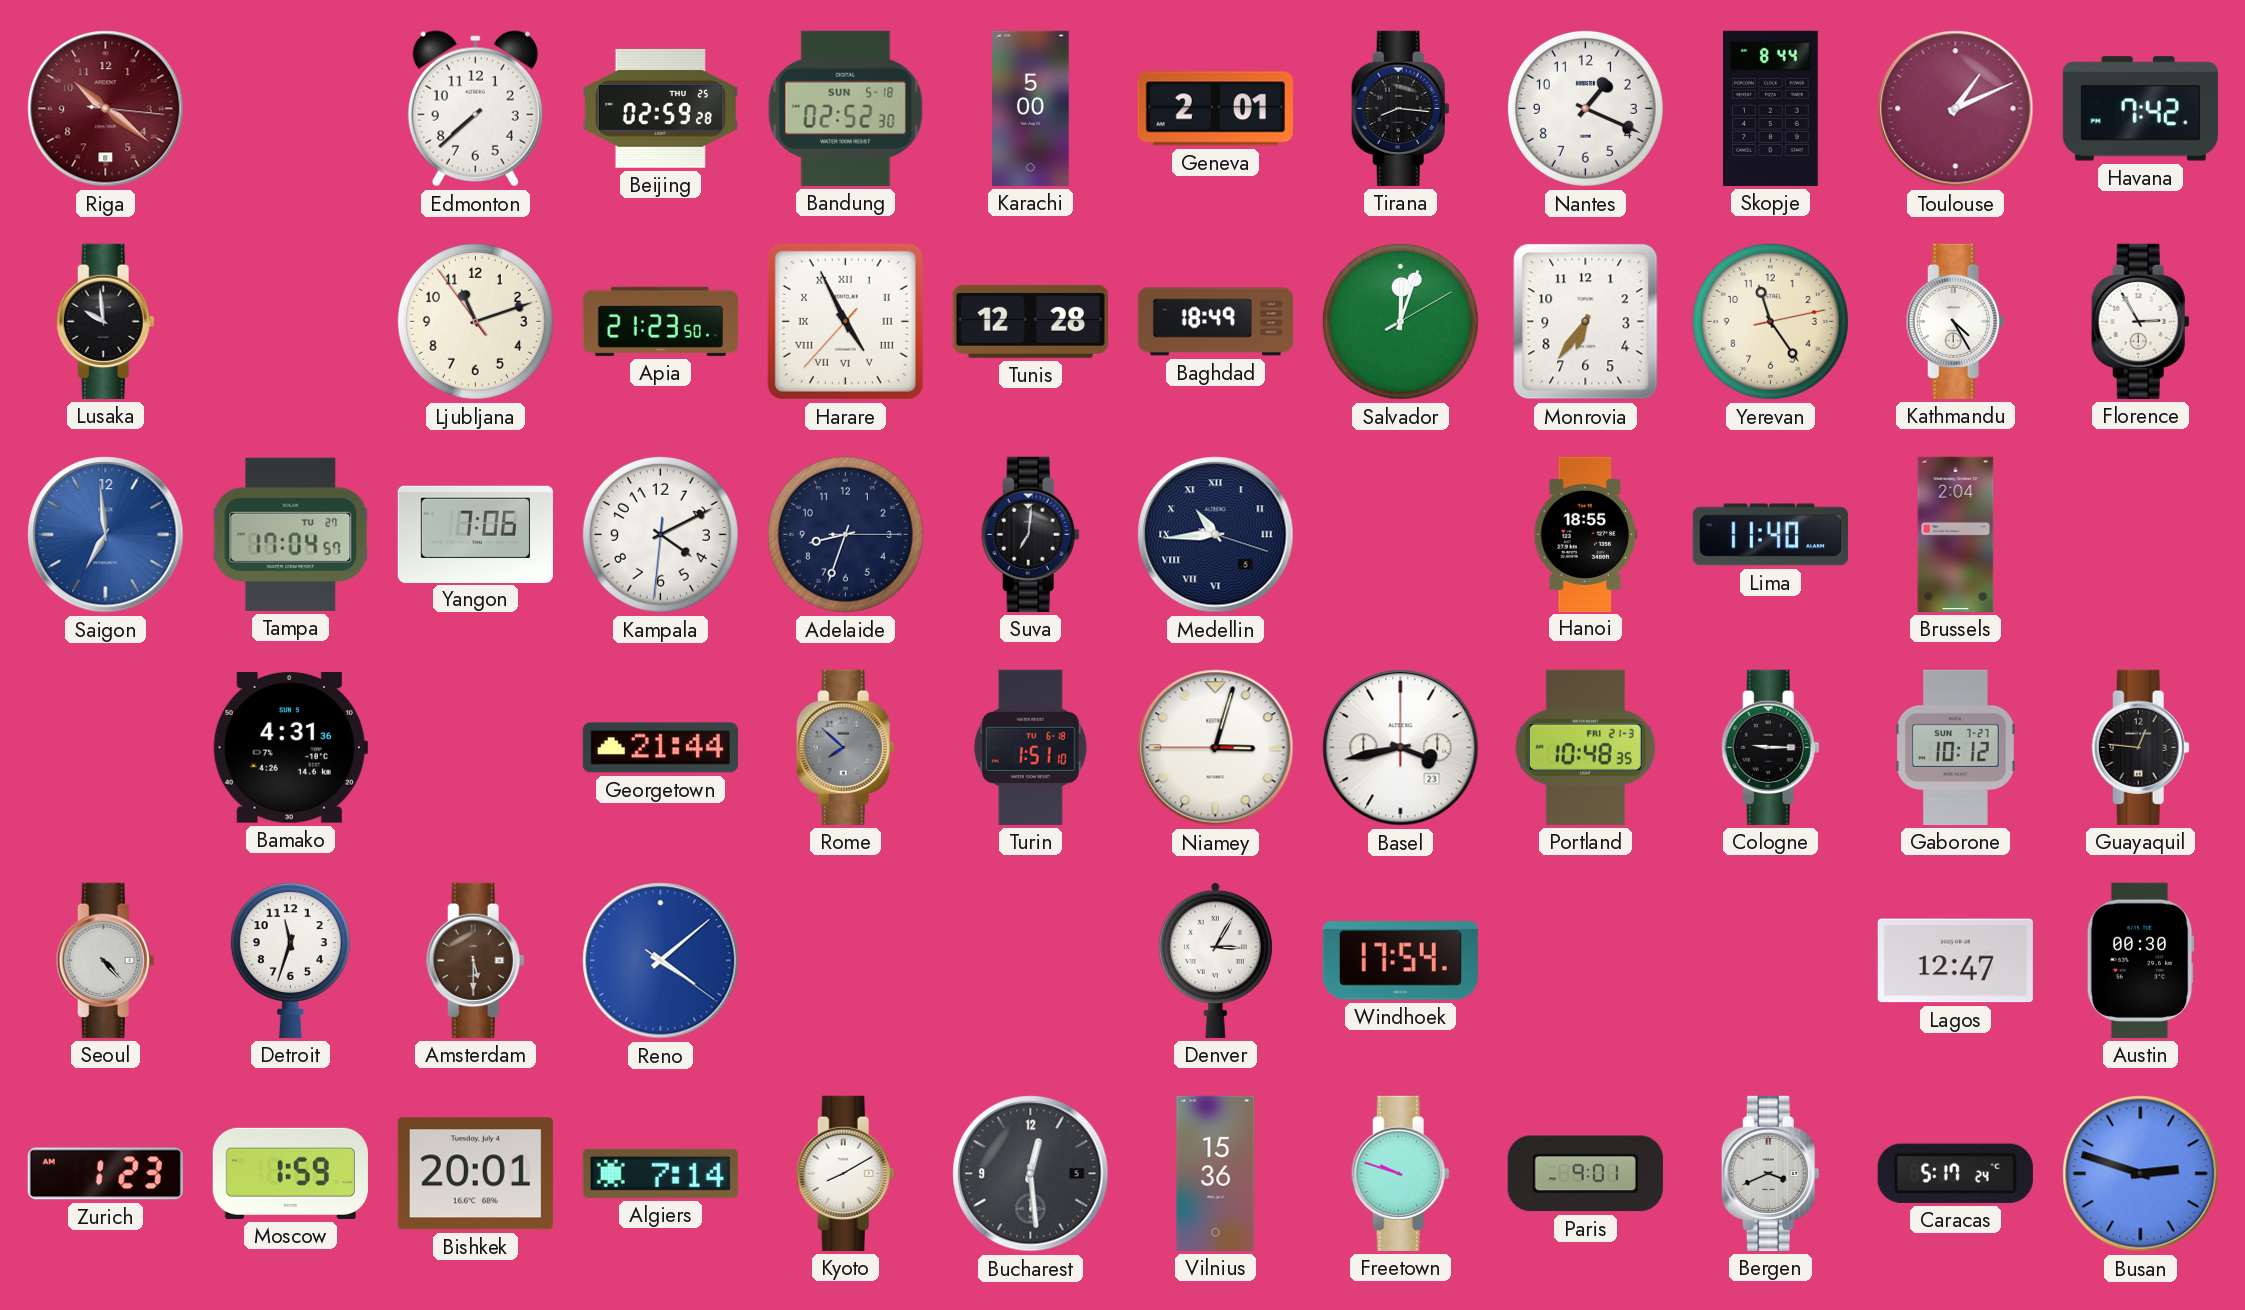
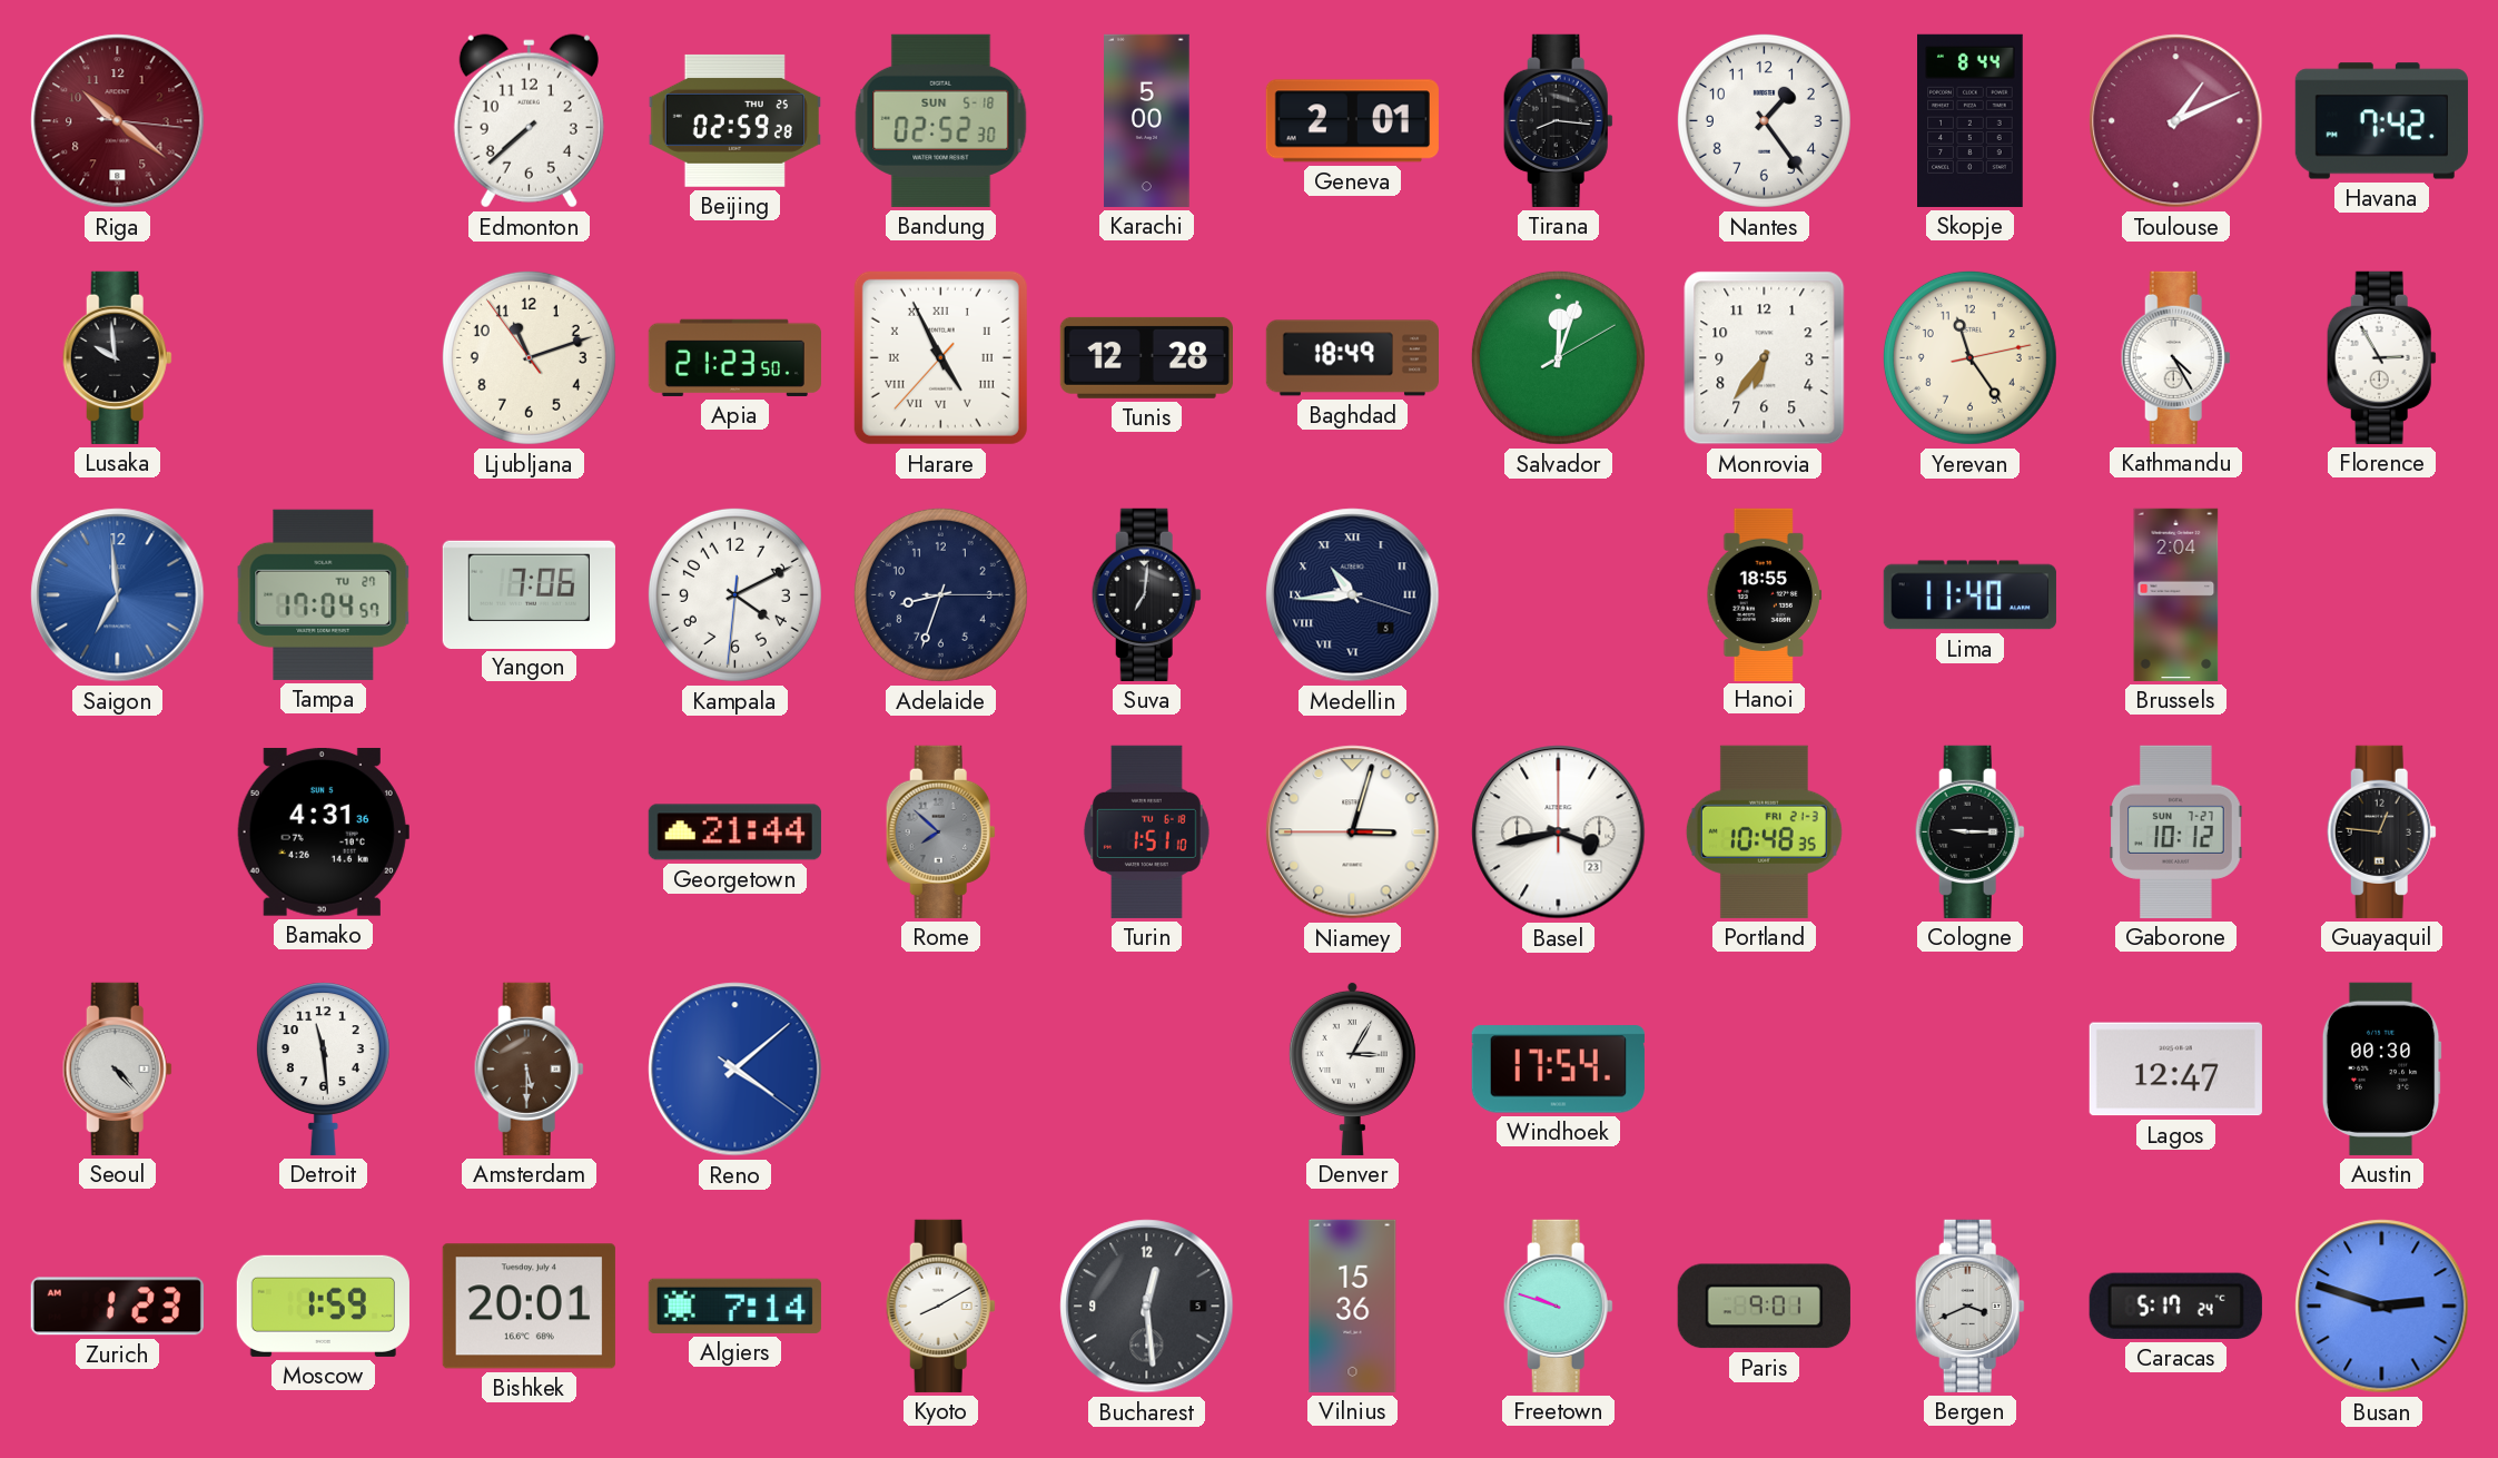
Nantes: 1:19 -> 1:24 (1764, 120)
Detroit: 11:33 -> 11:29 (323, 1068)
